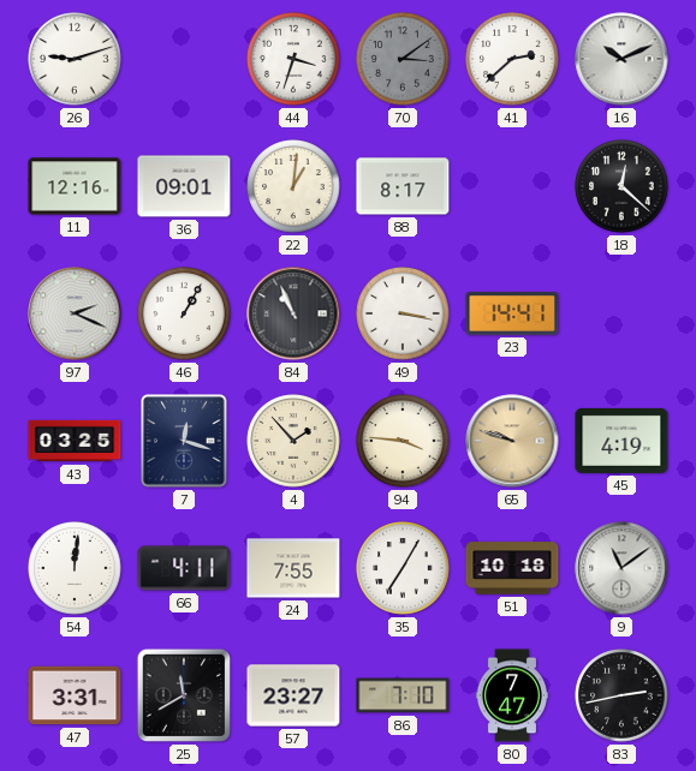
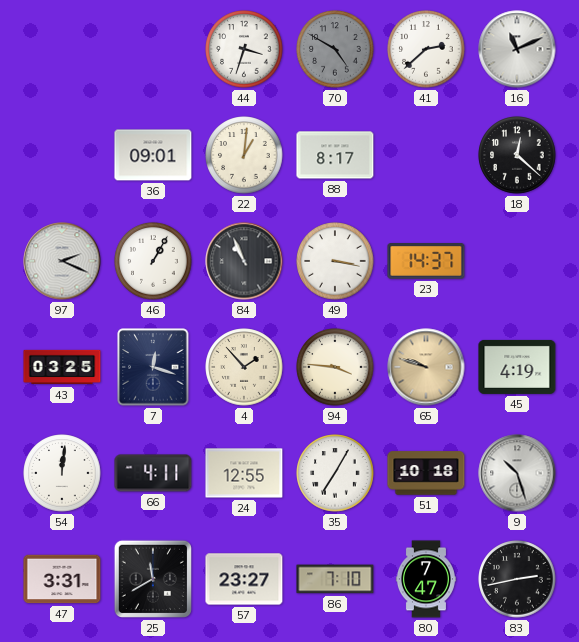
26: 9:12 -> none (75, 59)
70: 3:09 -> 4:50 (335, 49)
16: 10:11 -> 11:11 (517, 49)
11: 12:16 -> none (75, 186)
23: 14:41 -> 14:37 (426, 261)
24: 7:55 -> 12:55 (244, 473)
9: 11:09 -> 10:27 (517, 473)
